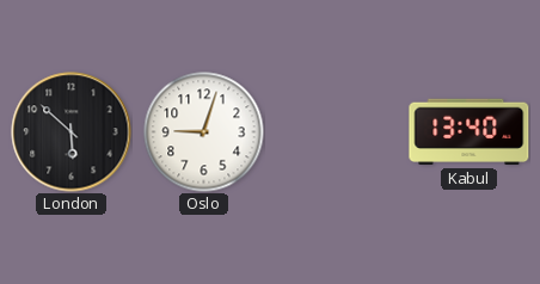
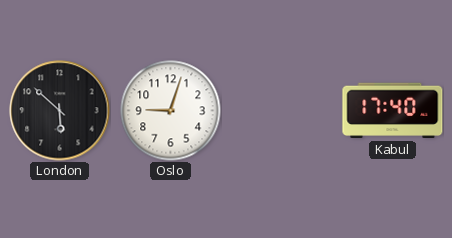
Kabul: 13:40 -> 17:40 (393, 111)
